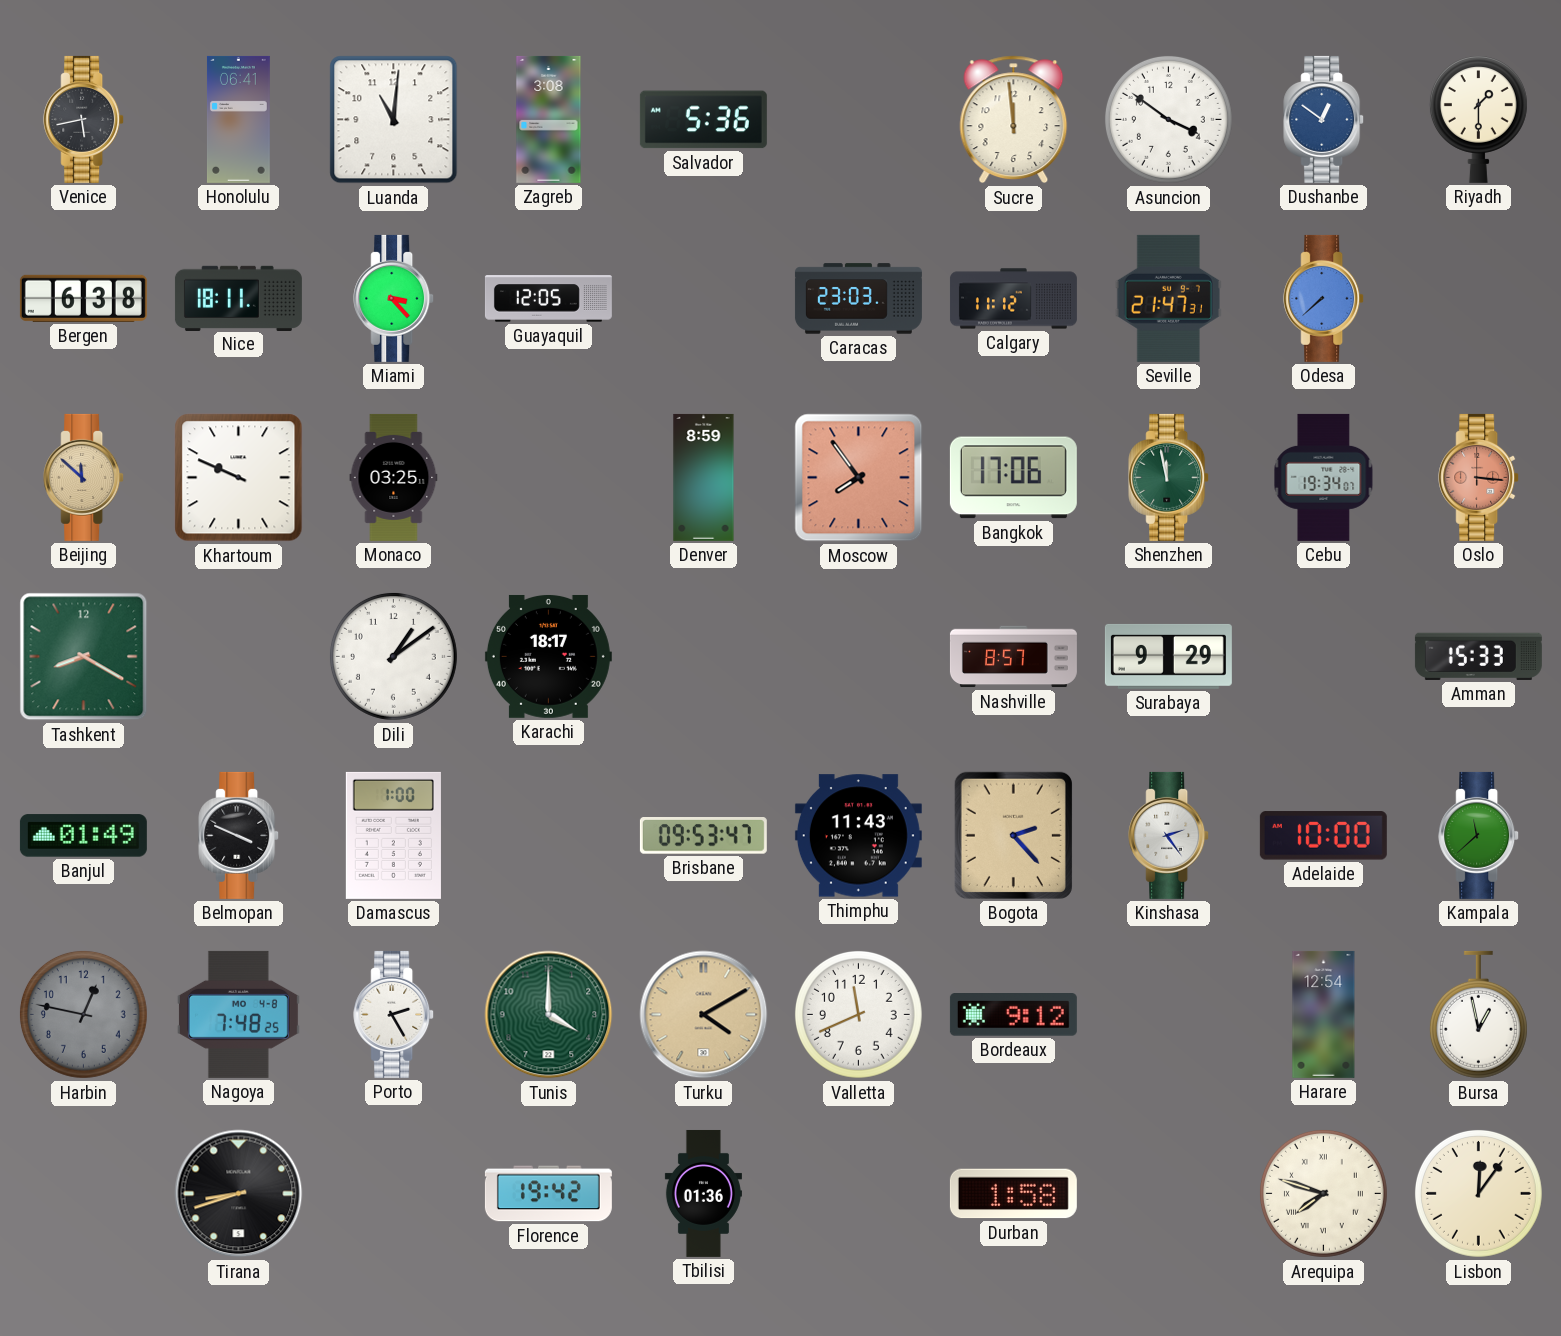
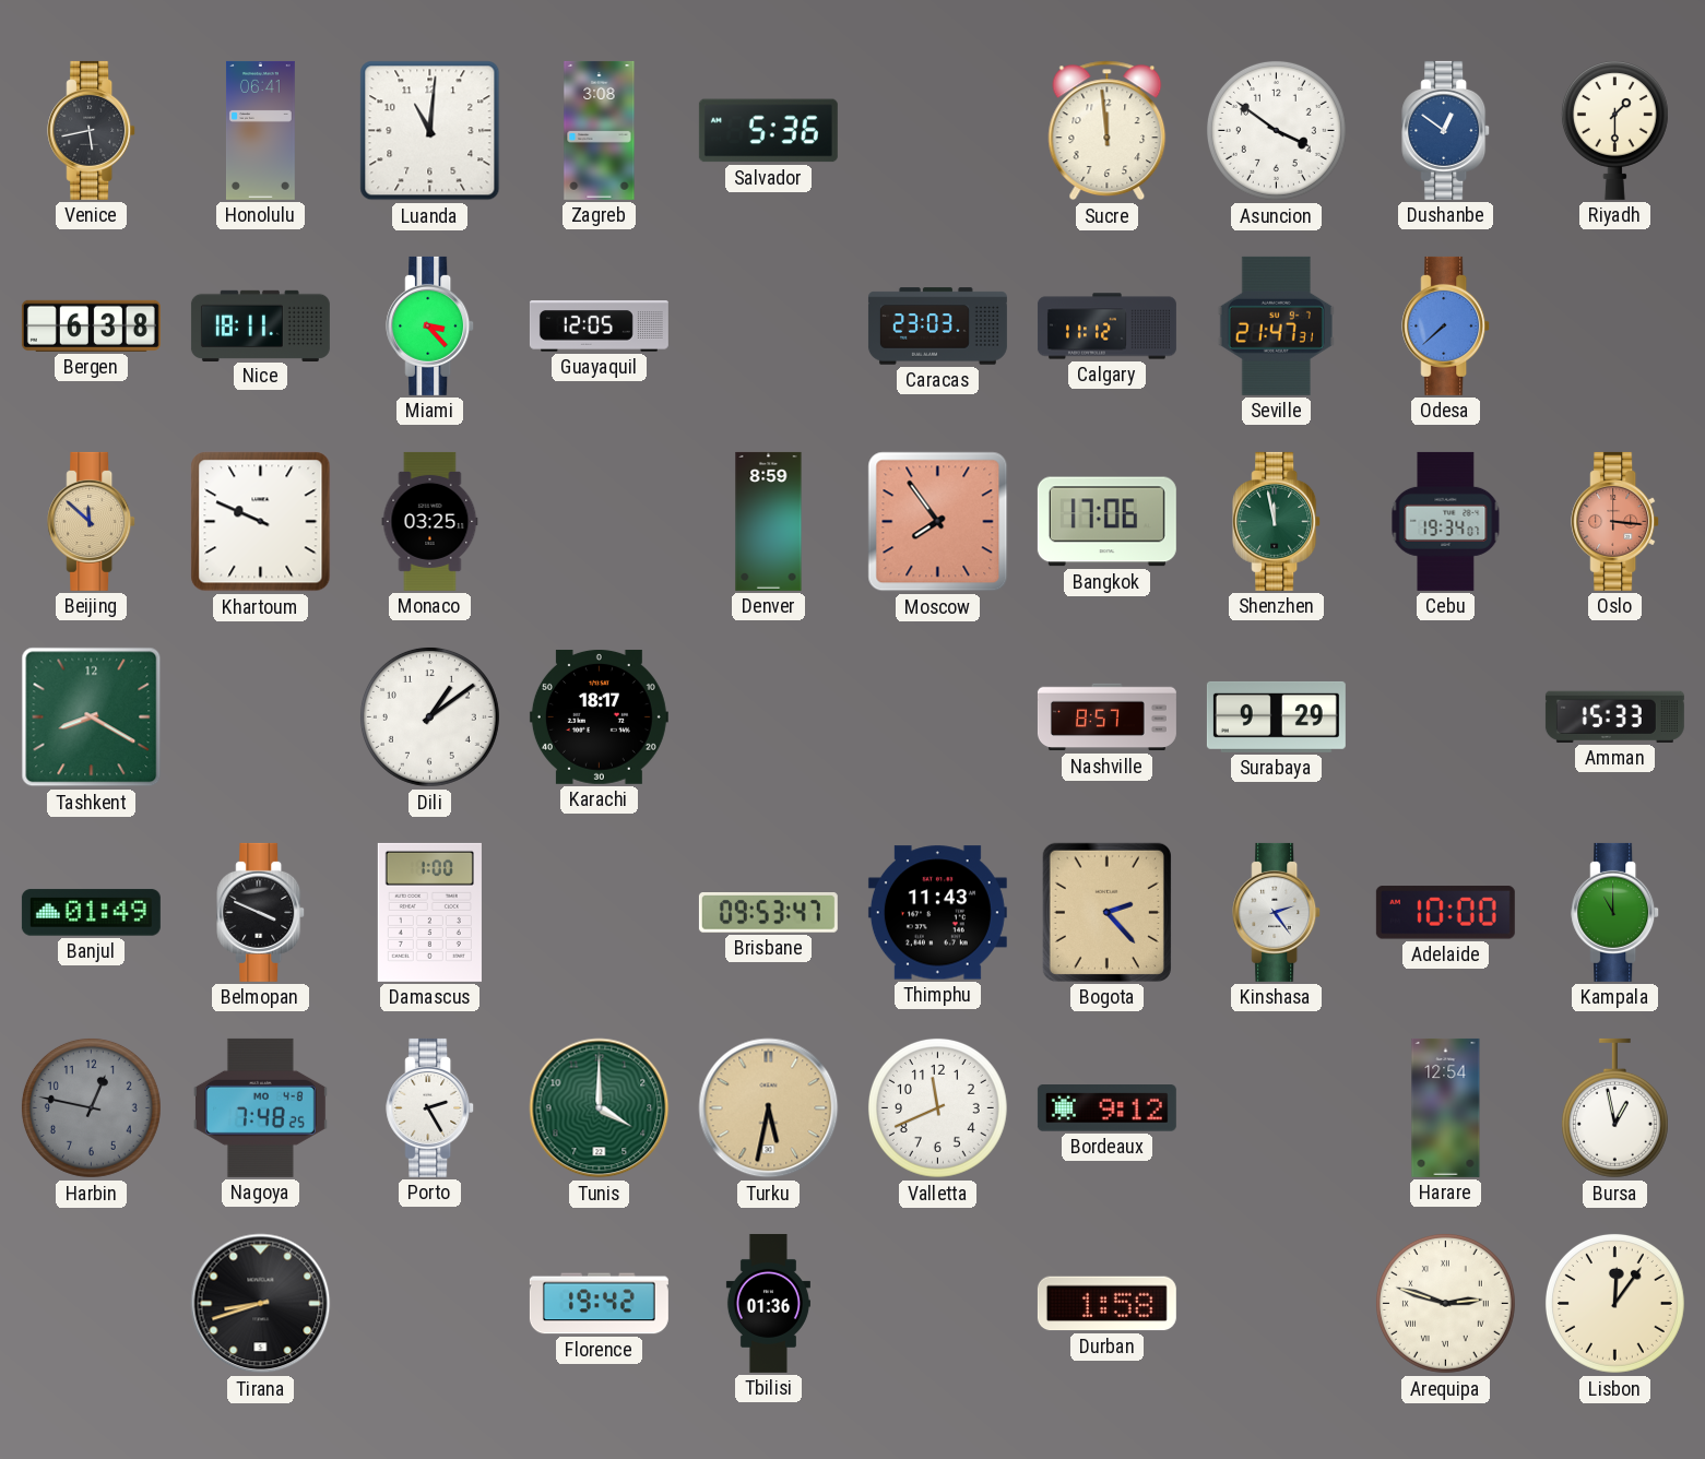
Kampala: 11:38 -> 11:00 (1615, 912)
Turku: 4:10 -> 5:32 (769, 1108)
Arequipa: 7:48 -> 2:48 (1445, 1303)
